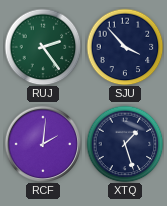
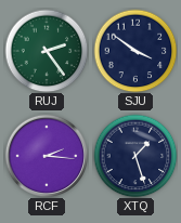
SJU: 3:53 -> 3:51 (135, 51)
RCF: 2:01 -> 2:16 (46, 155)
